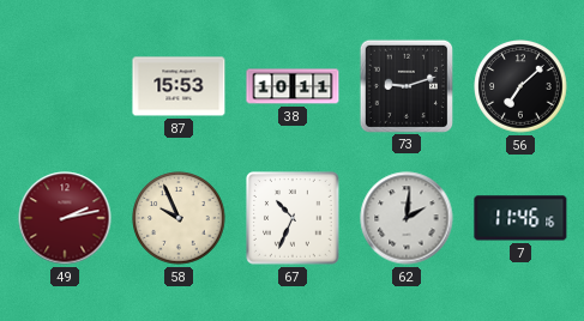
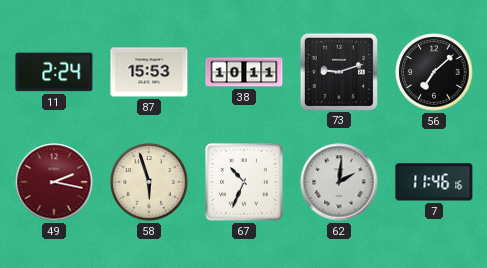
11: none -> 2:24 (54, 72)
49: 2:13 -> 2:17 (54, 182)
58: 9:56 -> 5:57 (149, 182)
